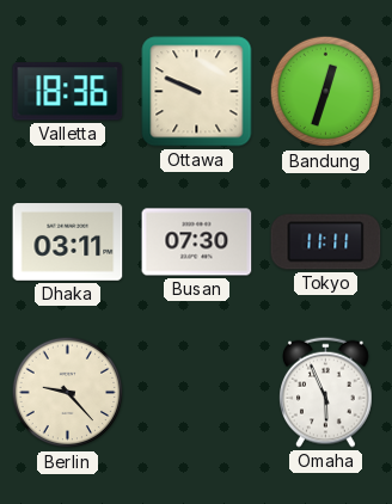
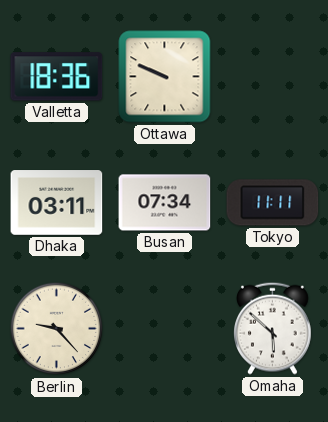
Bandung: 12:33 -> none (326, 92)
Busan: 07:30 -> 07:34 (165, 203)
Omaha: 5:56 -> 5:52 (273, 328)
